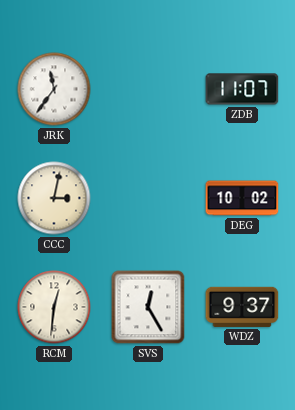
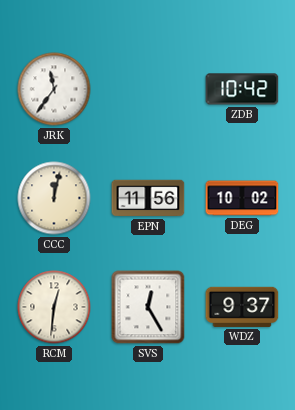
ZDB: 11:07 -> 10:42 (242, 89)
CCC: 3:02 -> 12:02 (54, 198)
EPN: none -> 11:56 (148, 198)
